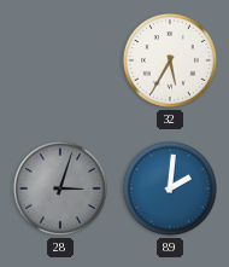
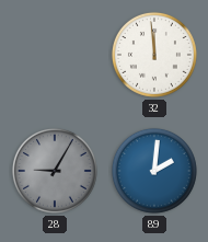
32: 5:35 -> 11:59 (154, 55)
28: 3:03 -> 9:05 (55, 171)
